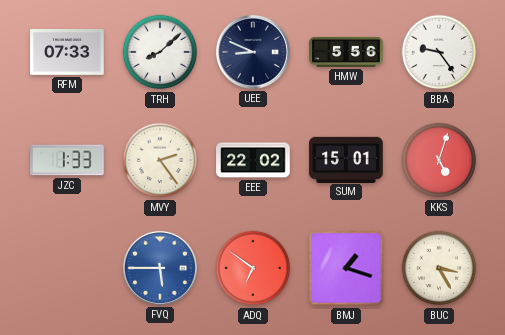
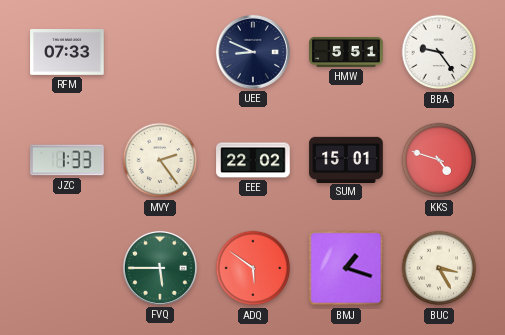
TRH: 8:08 -> none (160, 52)
HMW: 5:56 -> 5:51 (346, 52)
KKS: 5:03 -> 4:48 (439, 160)
FVQ dial: blue -> green (160, 268)
ADQ: 6:51 -> 5:51 (253, 268)
